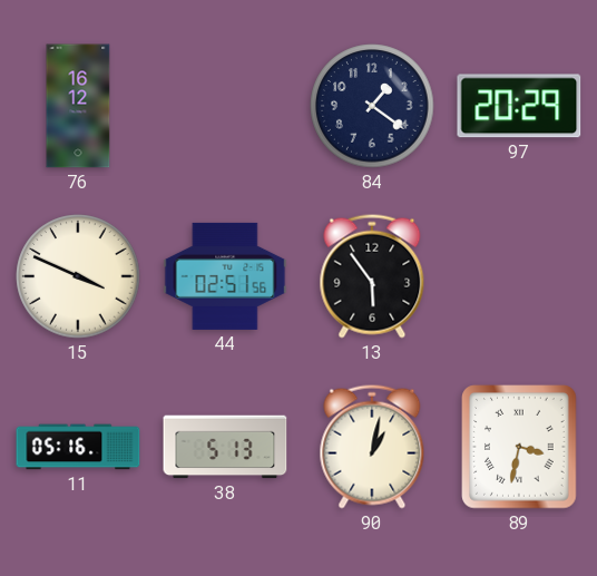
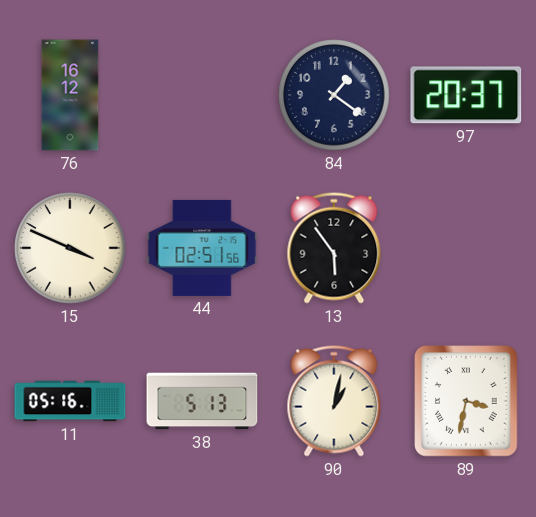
97: 20:29 -> 20:37 (466, 95)
